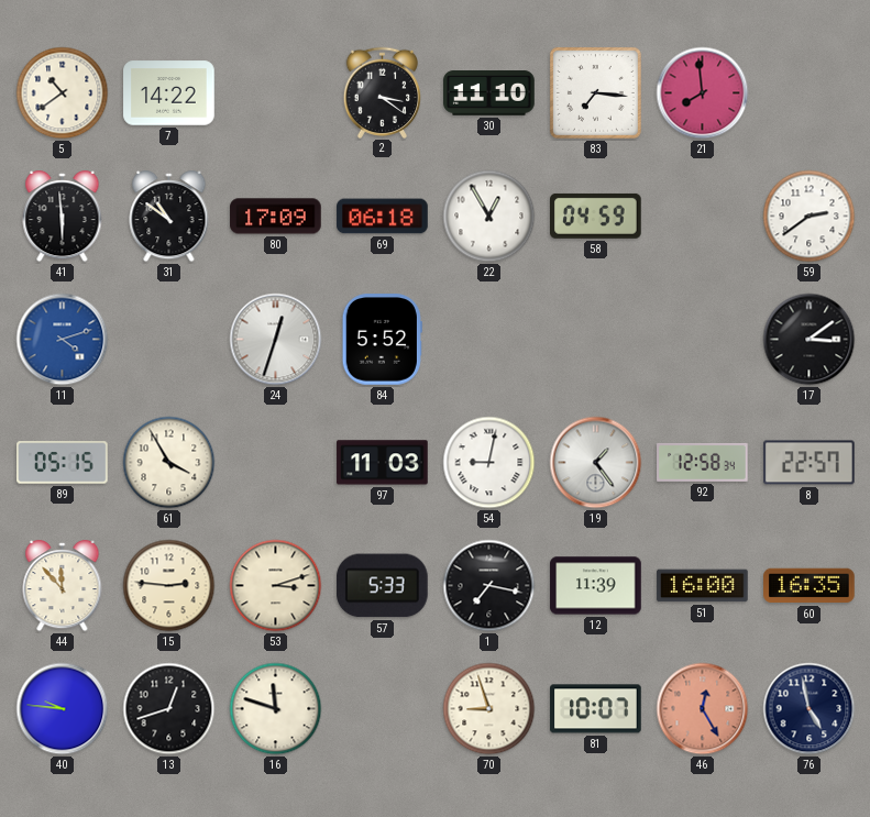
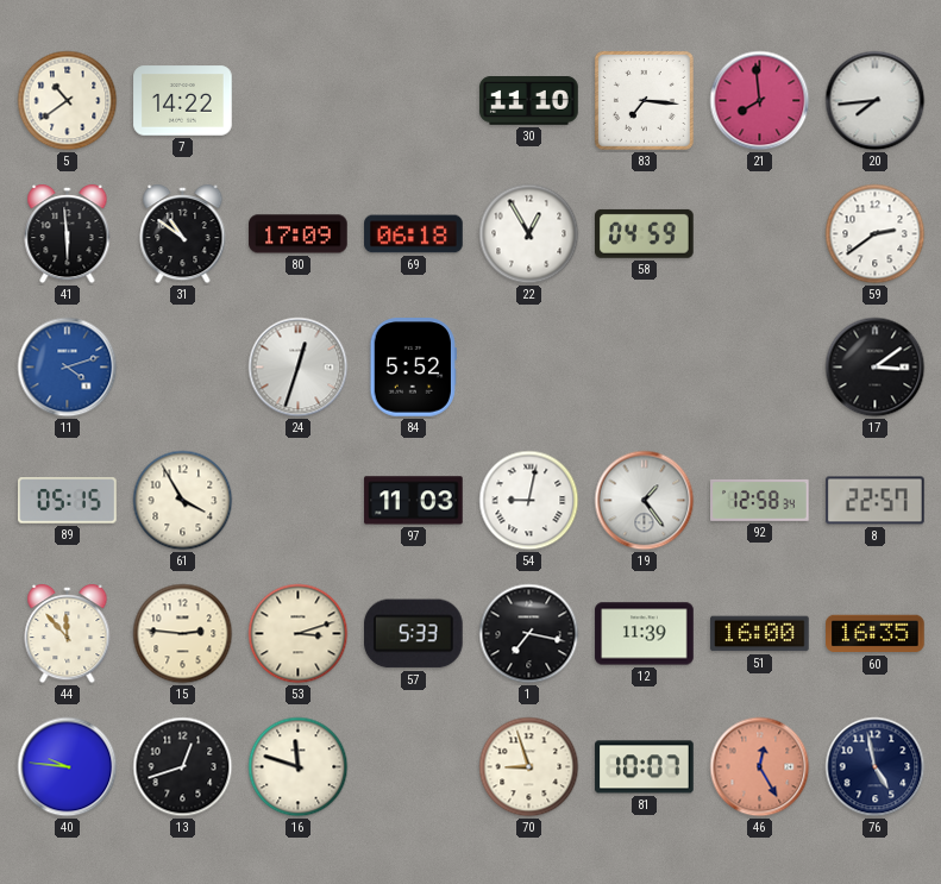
2: 3:21 -> none (383, 92)
20: none -> 7:44 (876, 101)
